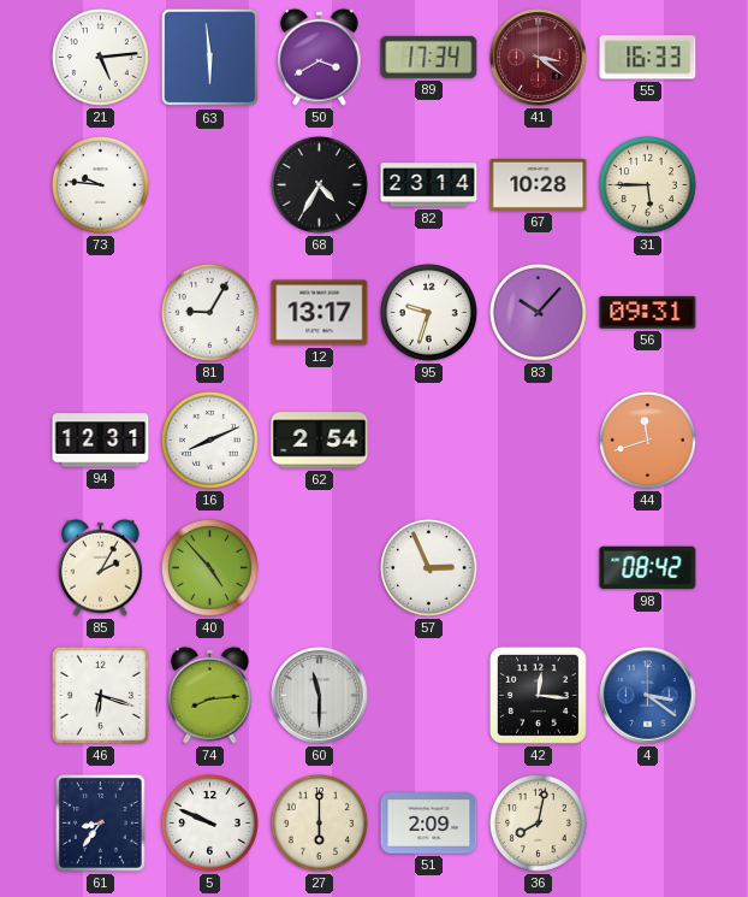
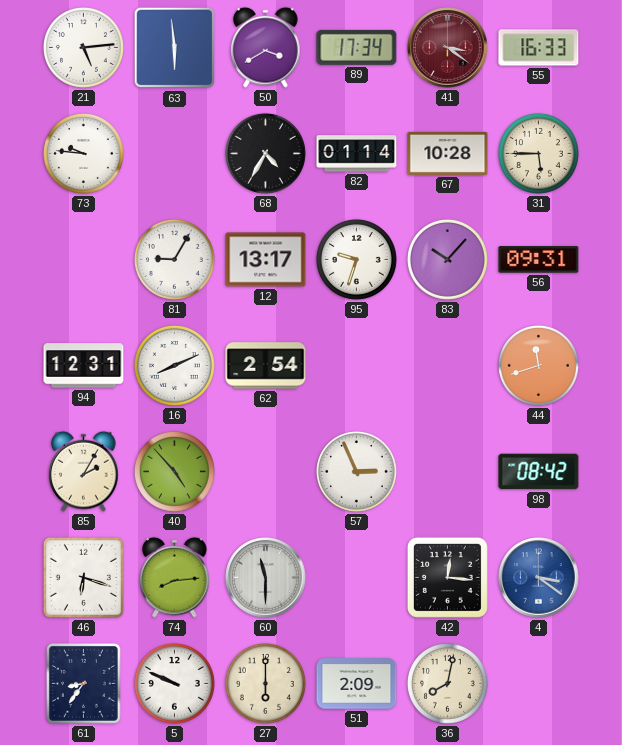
82: 23:14 -> 01:14 (357, 154)
